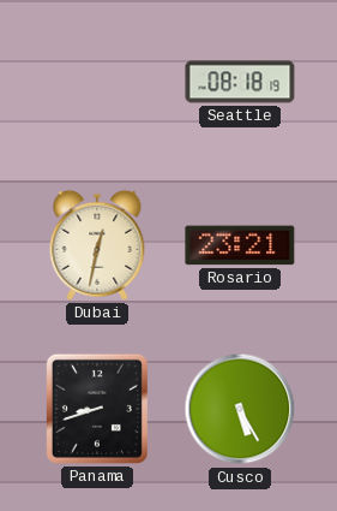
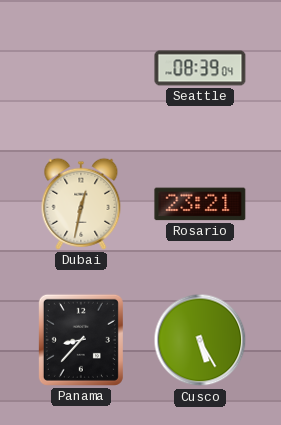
Seattle: 08:18 -> 08:39 (200, 68)
Panama: 8:42 -> 8:37 (81, 340)
